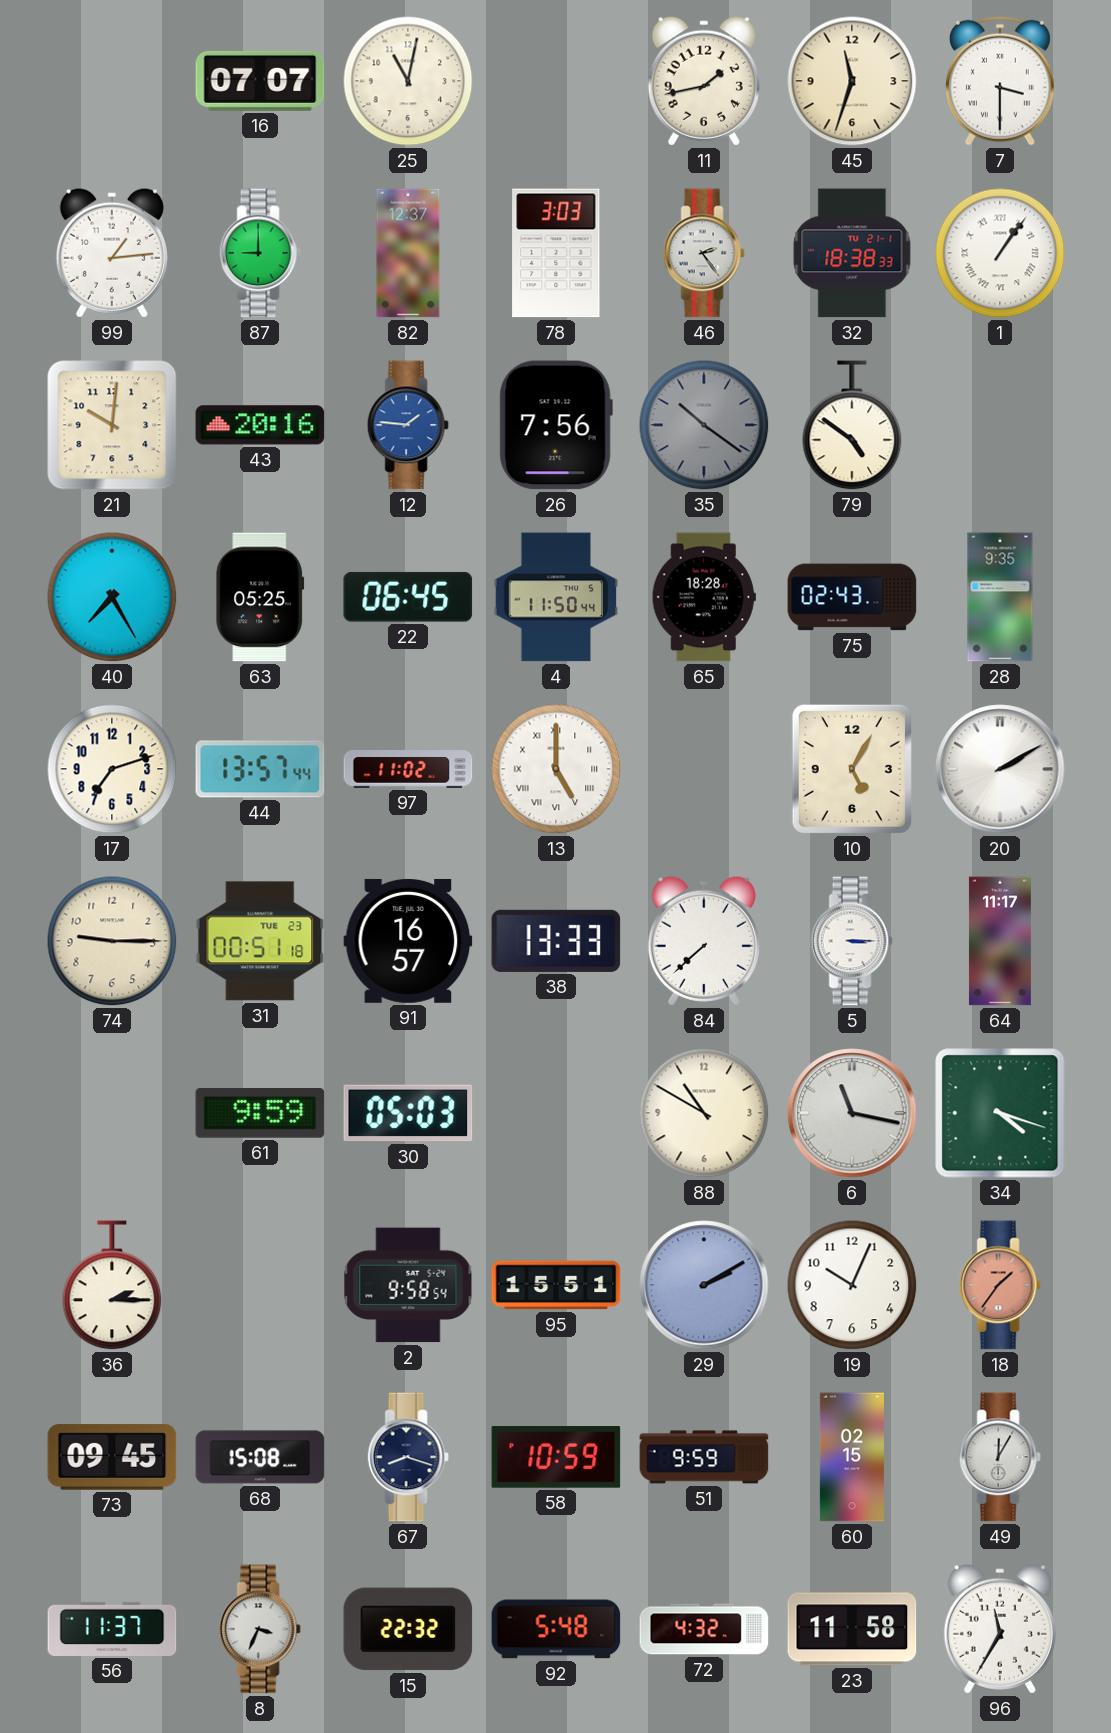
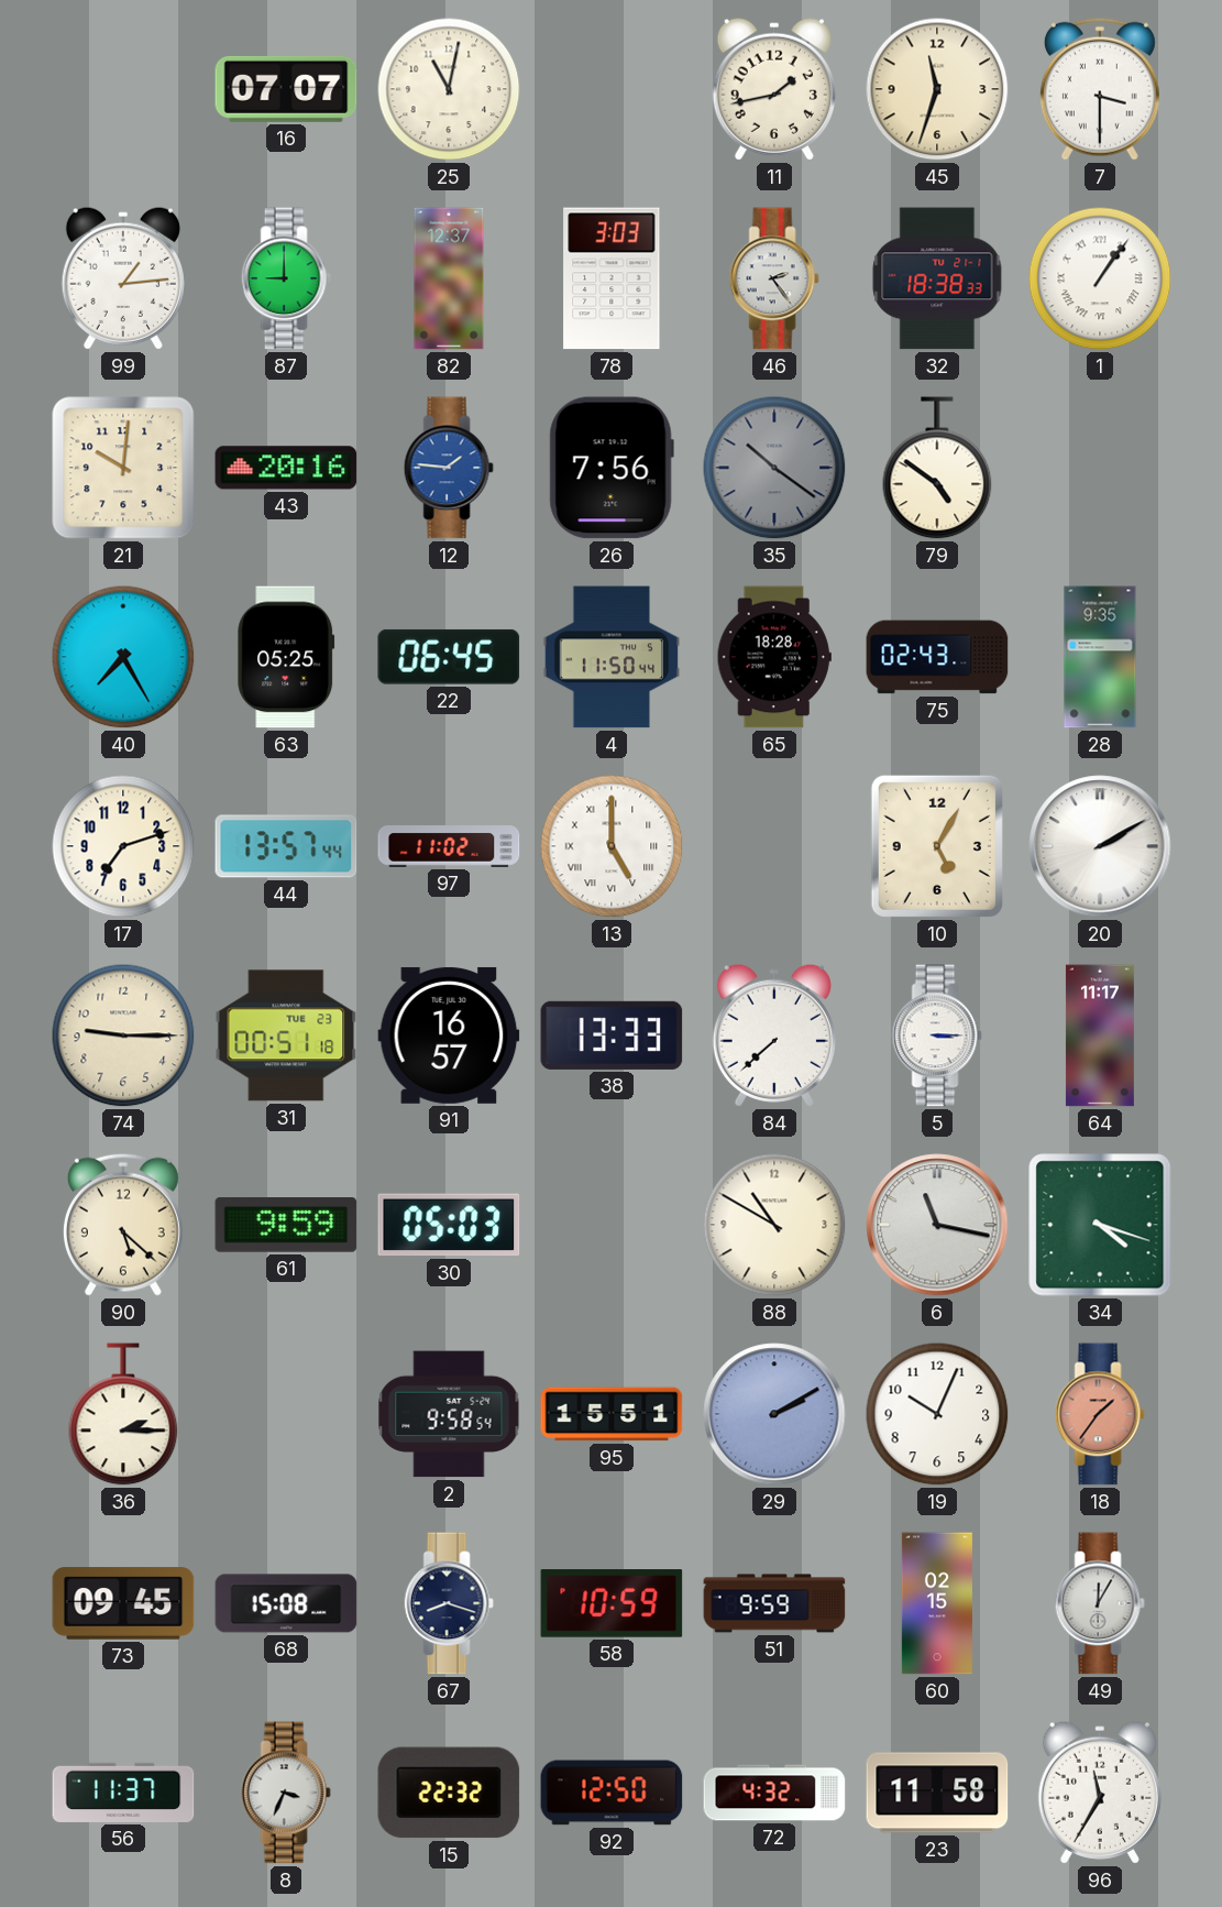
90: none -> 5:22 (123, 1225)
92: 5:48 -> 12:50 (612, 1793)
